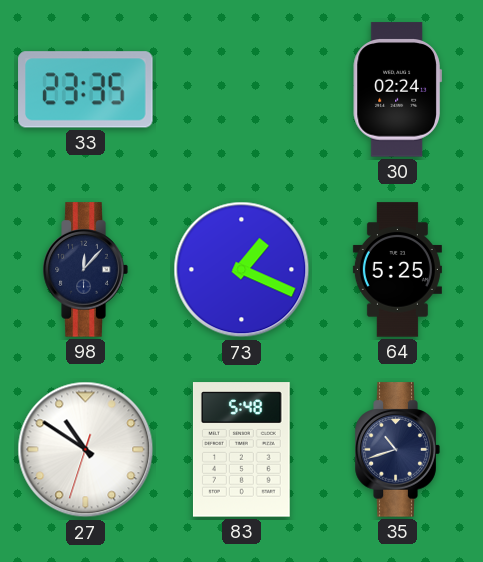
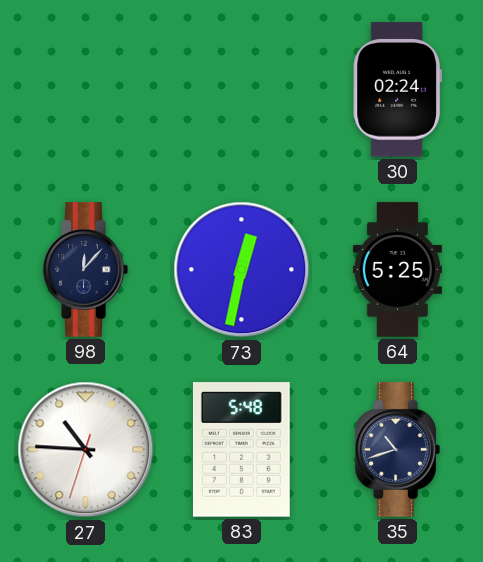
33: 23:35 -> none (86, 90)
73: 1:19 -> 12:32 (242, 270)
27: 10:50 -> 10:45 (86, 450)
